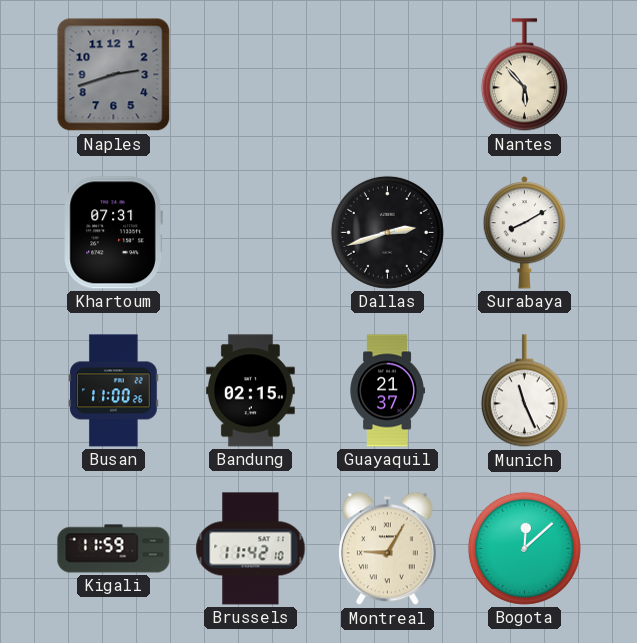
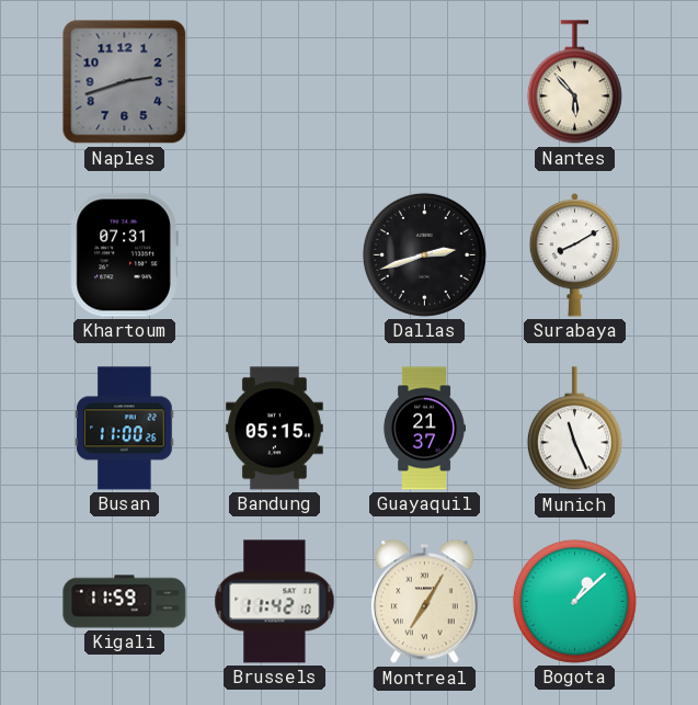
Bandung: 02:15 -> 05:15 (274, 429)
Montreal: 9:05 -> 7:05 (424, 602)
Bogota: 12:08 -> 1:08 (574, 601)
